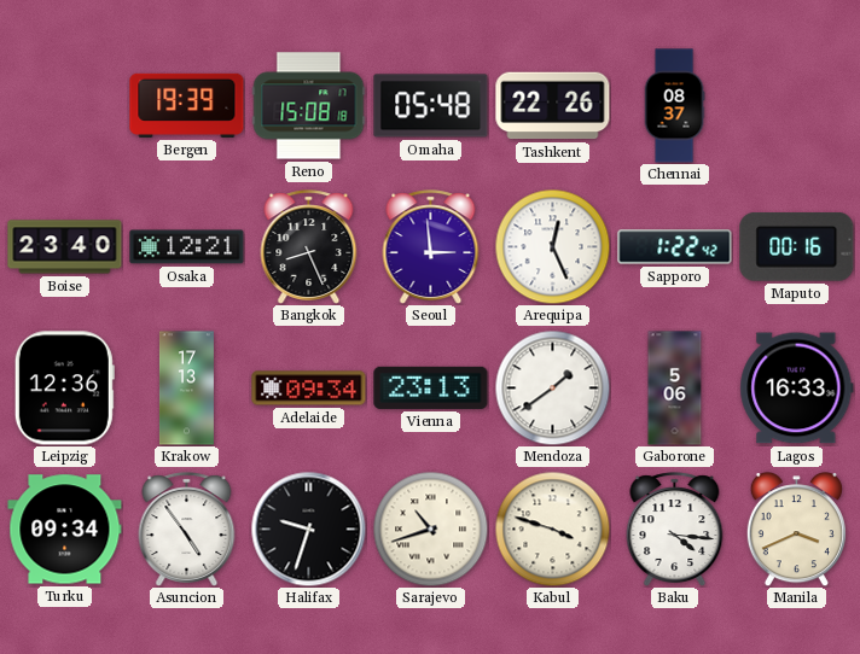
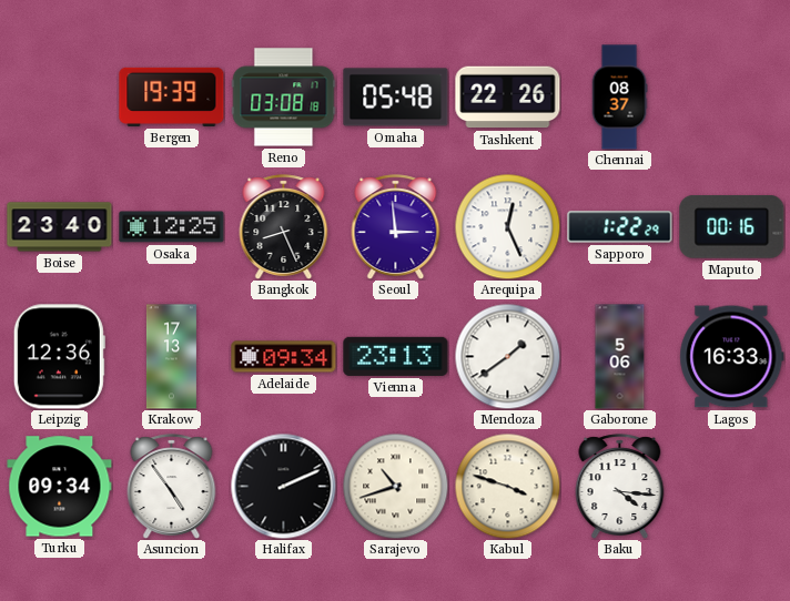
Reno: 15:08 -> 03:08 (284, 98)
Osaka: 12:21 -> 12:25 (172, 227)
Sapporo: 1:22:42 -> 1:22:29 (620, 227)
Halifax: 9:33 -> 2:11 (283, 486)
Manila: 3:41 -> none (796, 530)
